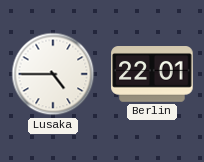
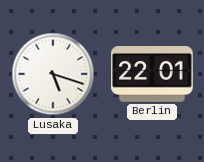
Lusaka: 4:45 -> 5:18 (53, 74)
